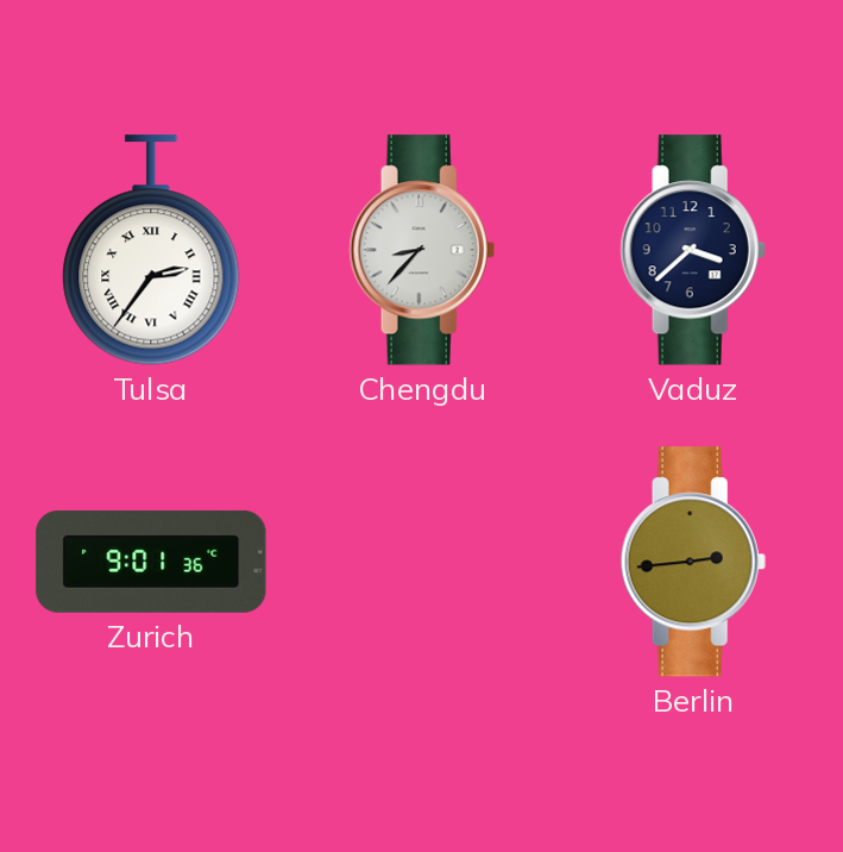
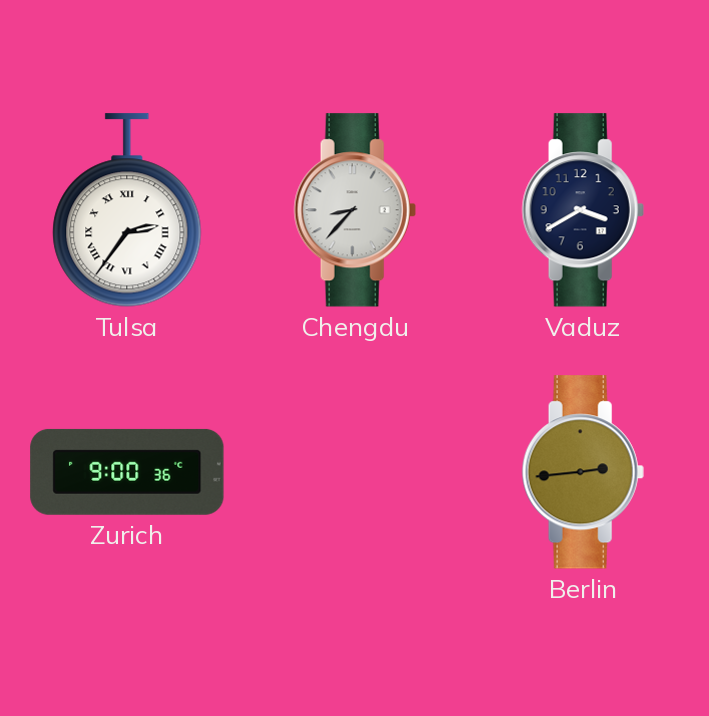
Vaduz: 3:38 -> 3:40 (583, 210)
Zurich: 9:01 -> 9:00 (127, 472)
